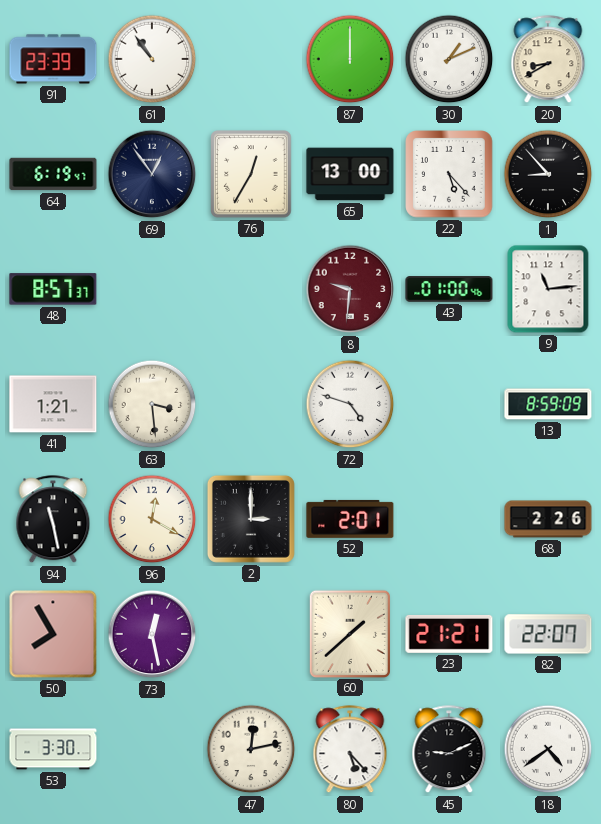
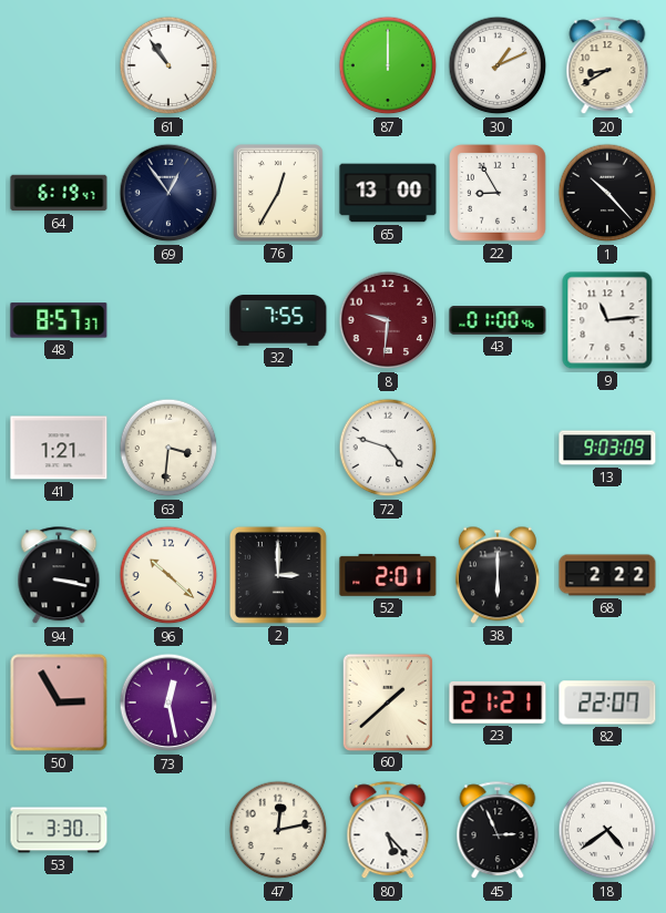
91: 23:39 -> none (53, 59)
22: 5:23 -> 8:55 (498, 193)
1: 8:53 -> 10:23 (607, 193)
32: none -> 7:55 (278, 321)
63: 3:29 -> 3:31 (168, 448)
13: 8:59 -> 9:03 (607, 448)
94: 11:28 -> 3:17 (59, 576)
96: 12:20 -> 10:22 (168, 575)
38: none -> 6:00 (498, 575)
68: 2:26 -> 2:22 (607, 575)
50: 7:55 -> 2:55 (59, 702)
45: 9:11 -> 2:56 (498, 831)
